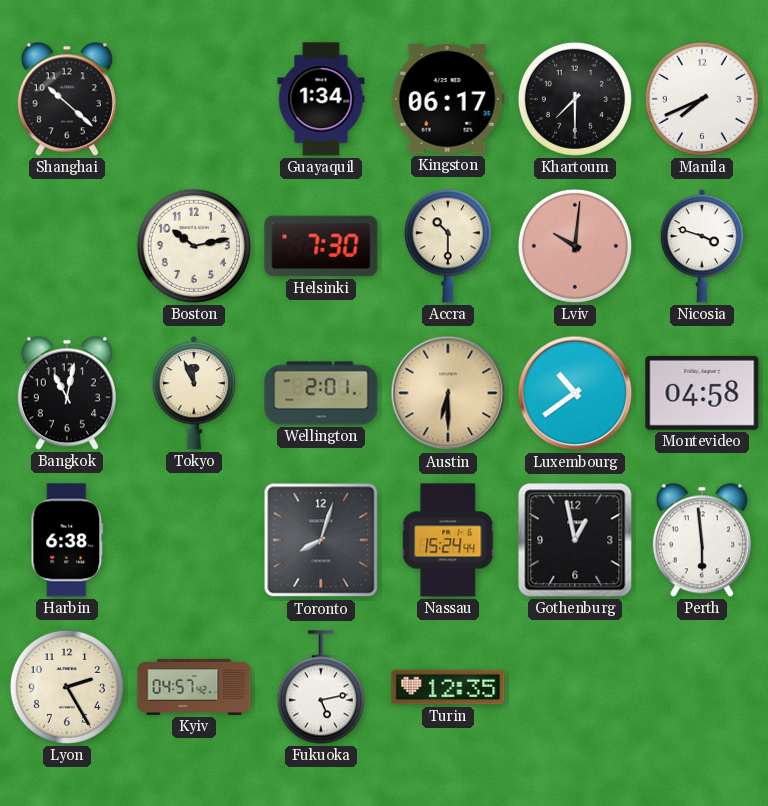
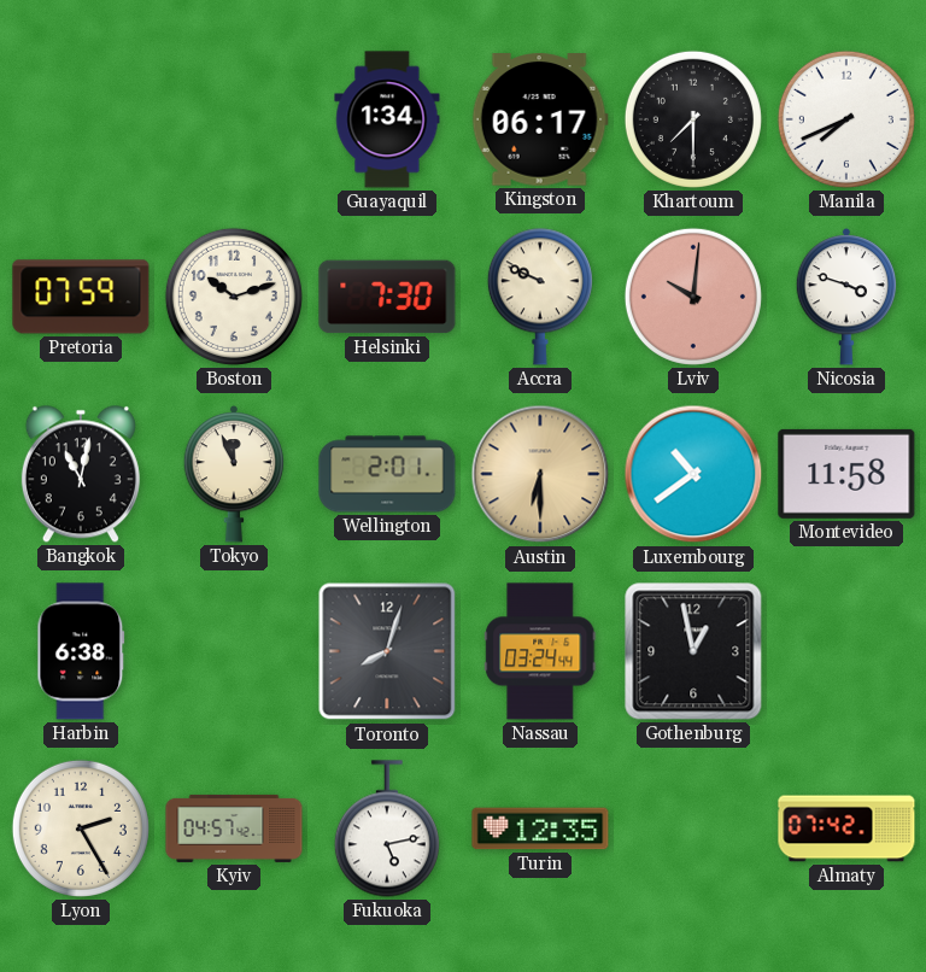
Shanghai: 10:22 -> none (67, 99)
Pretoria: none -> 07:59 (81, 297)
Boston: 10:13 -> 10:12 (234, 297)
Accra: 10:30 -> 9:49 (540, 297)
Montevideo: 04:58 -> 11:58 (846, 474)
Nassau: 15:24 -> 03:24 (540, 651)
Perth: 5:59 -> none (702, 540)
Almaty: none -> 07:42 (846, 828)
